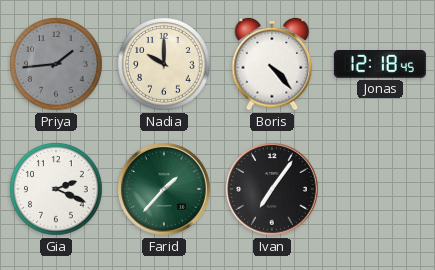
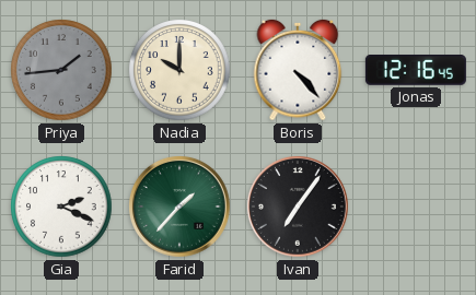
Jonas: 12:18 -> 12:16 (416, 71)
